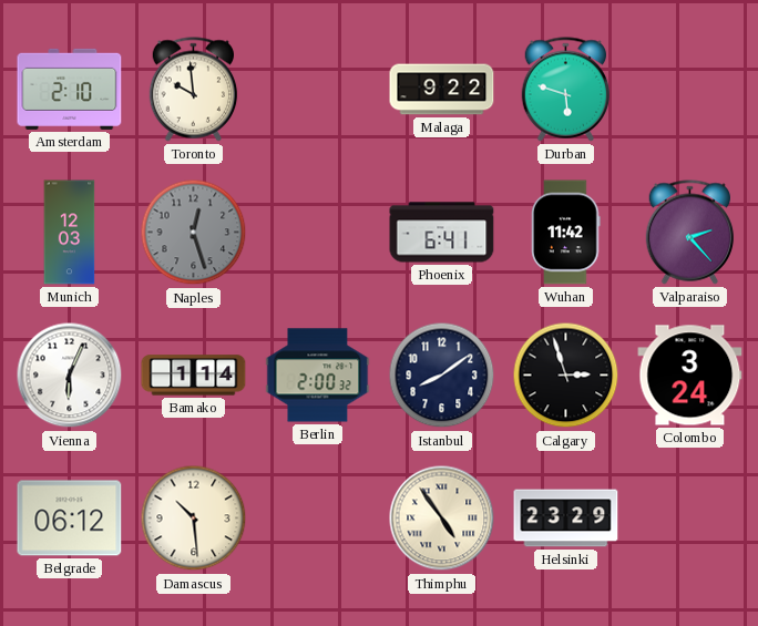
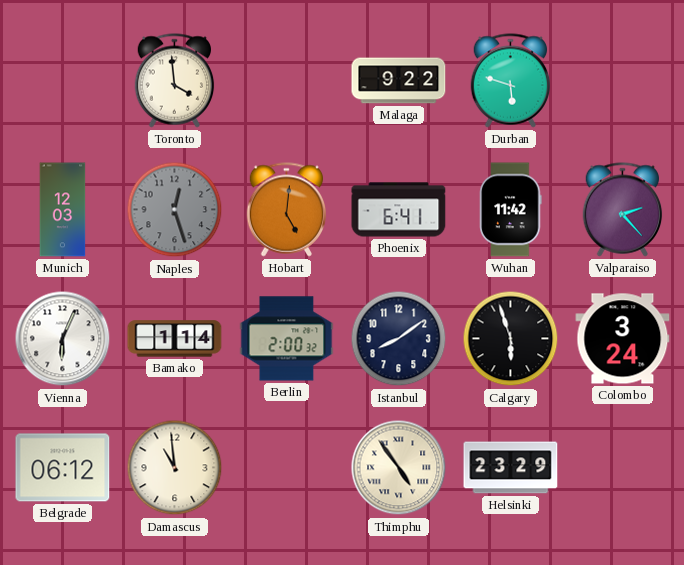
Amsterdam: 2:10 -> none (70, 89)
Toronto: 9:59 -> 3:59 (175, 81)
Hobart: none -> 5:01 (287, 210)
Calgary: 2:57 -> 5:57 (511, 339)
Damascus: 10:29 -> 10:59 (175, 468)
